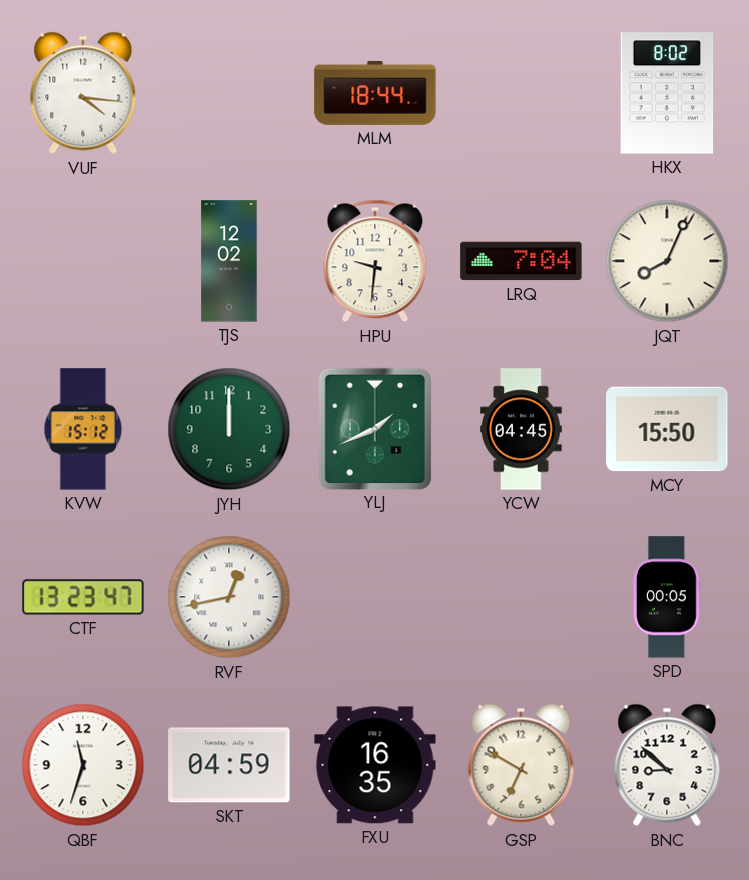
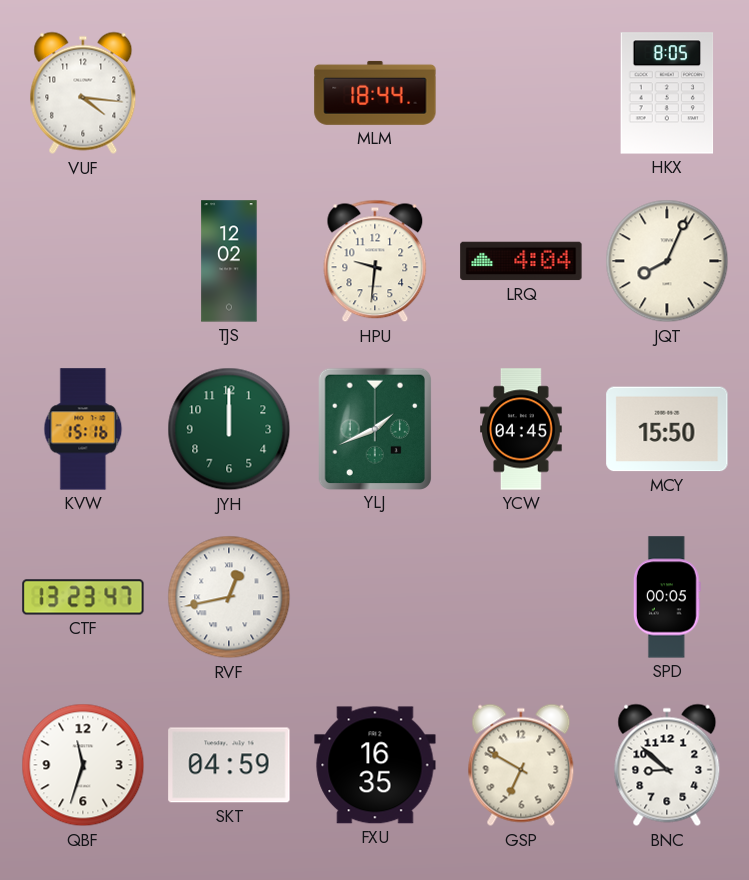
HKX: 8:02 -> 8:05 (667, 93)
LRQ: 7:04 -> 4:04 (521, 261)
KVW: 15:12 -> 15:16 (83, 429)
